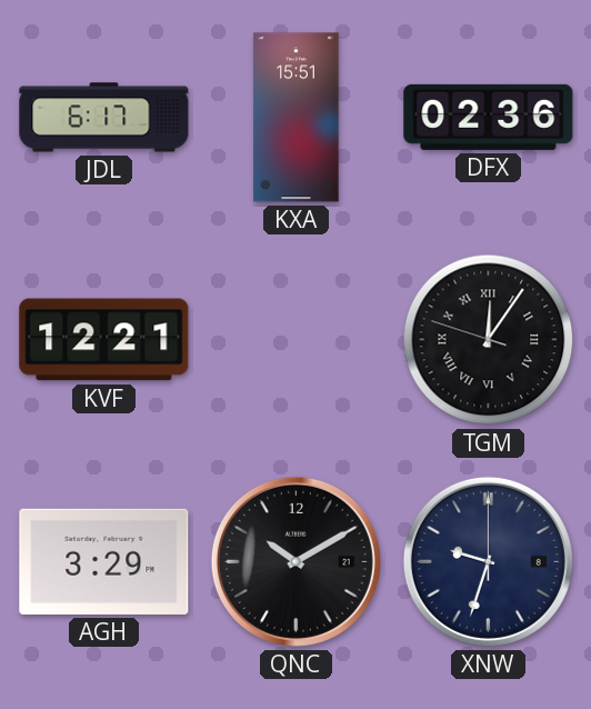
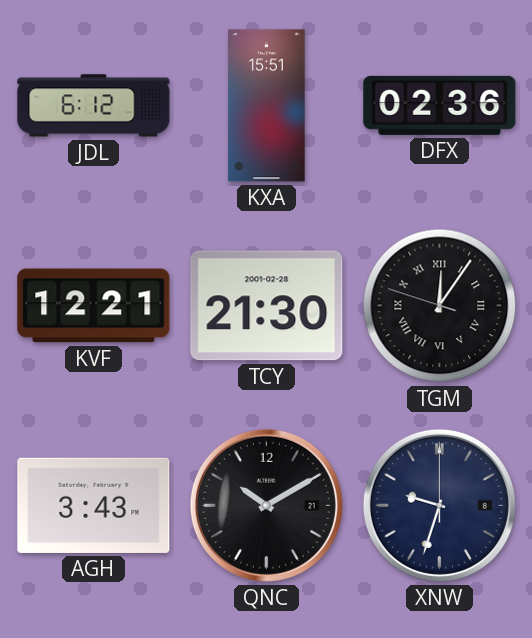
JDL: 6:17 -> 6:12 (94, 106)
TCY: none -> 21:30 (267, 306)
AGH: 3:29 -> 3:43 (94, 505)
